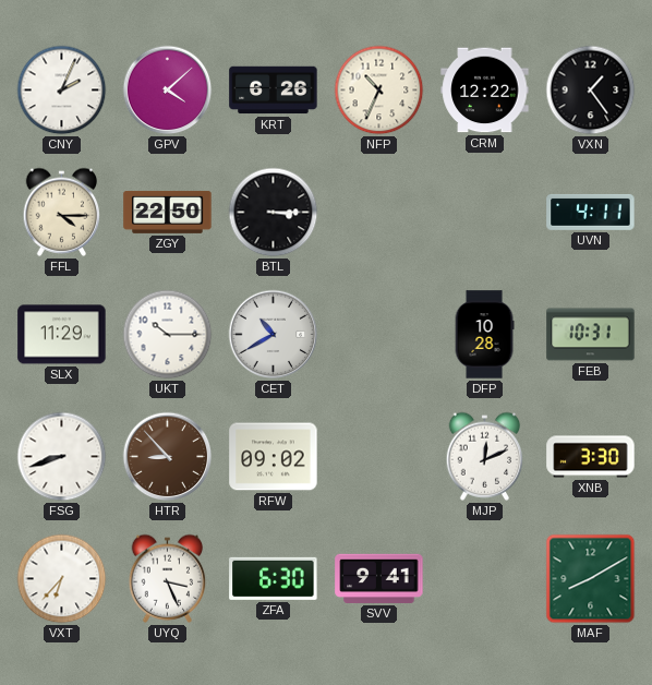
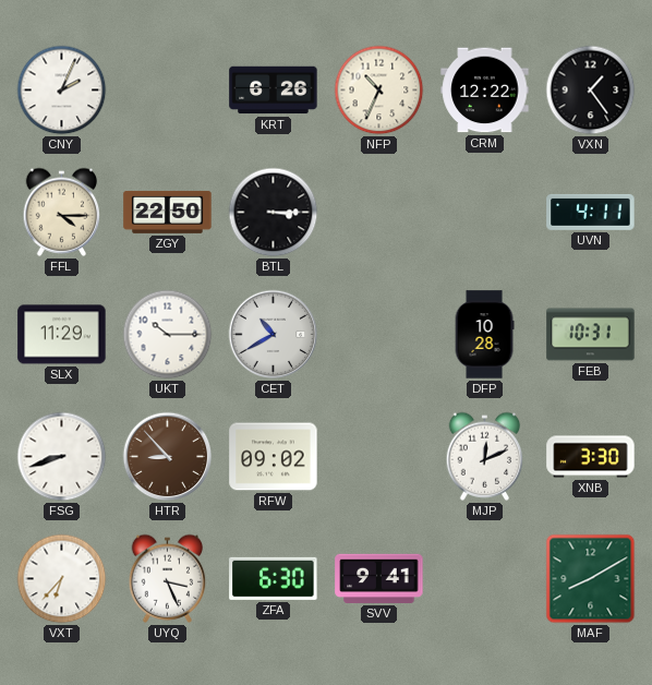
GPV: 4:08 -> none (168, 91)
